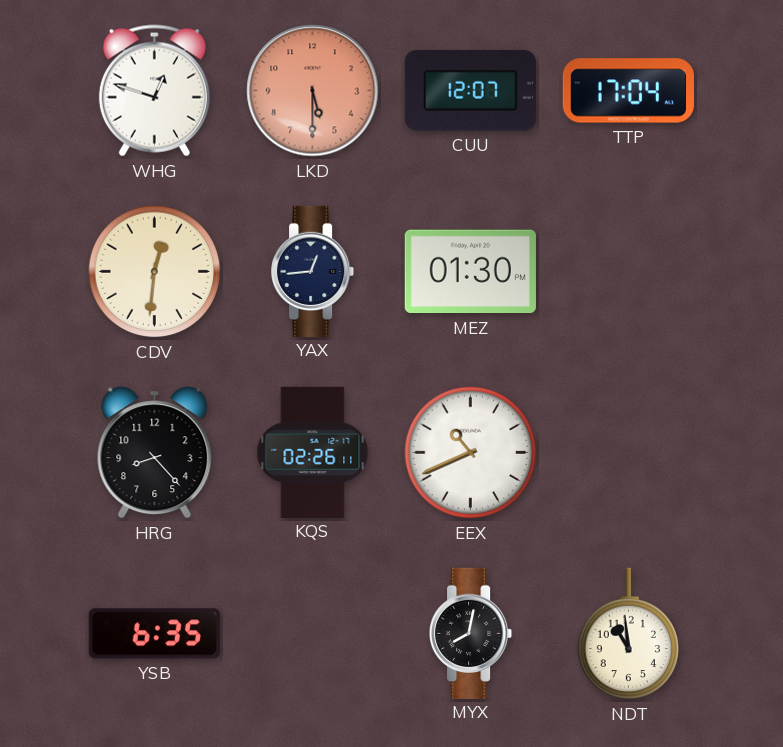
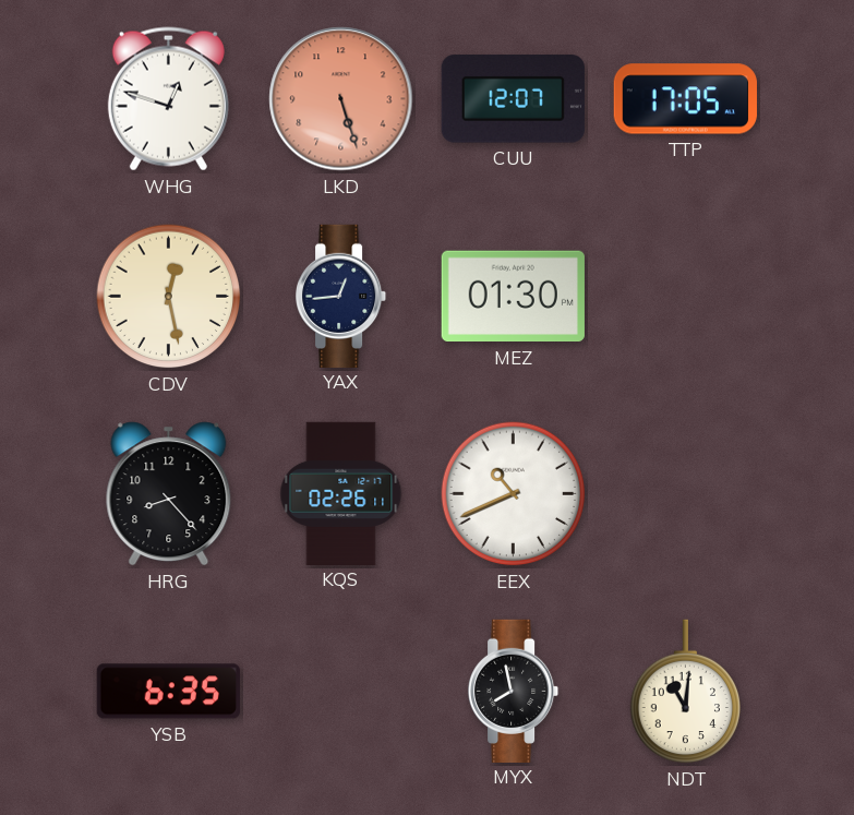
LKD: 5:30 -> 5:27 (341, 99)
TTP: 17:04 -> 17:05 (685, 99)
CDV: 12:31 -> 12:28 (169, 297)
MYX: 8:02 -> 7:58 (515, 691)
NDT: 10:59 -> 11:01 (685, 692)
